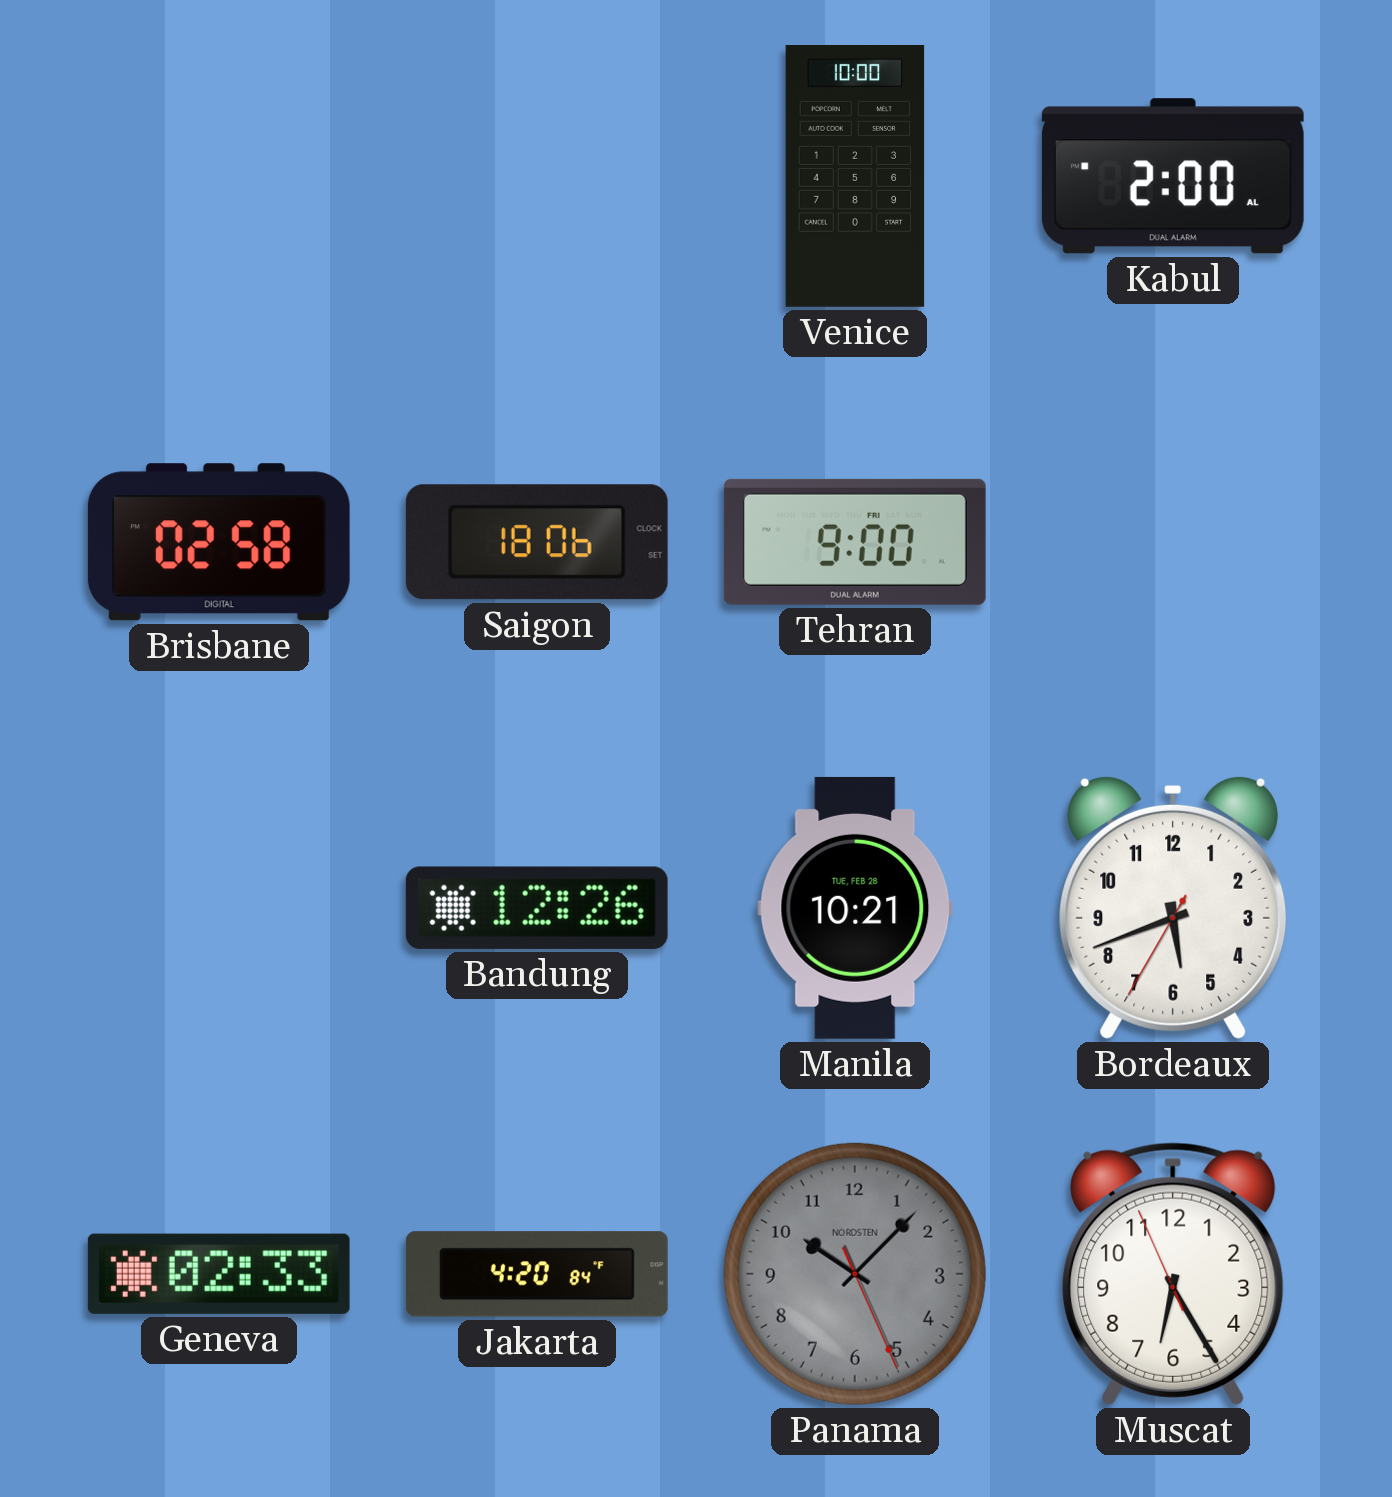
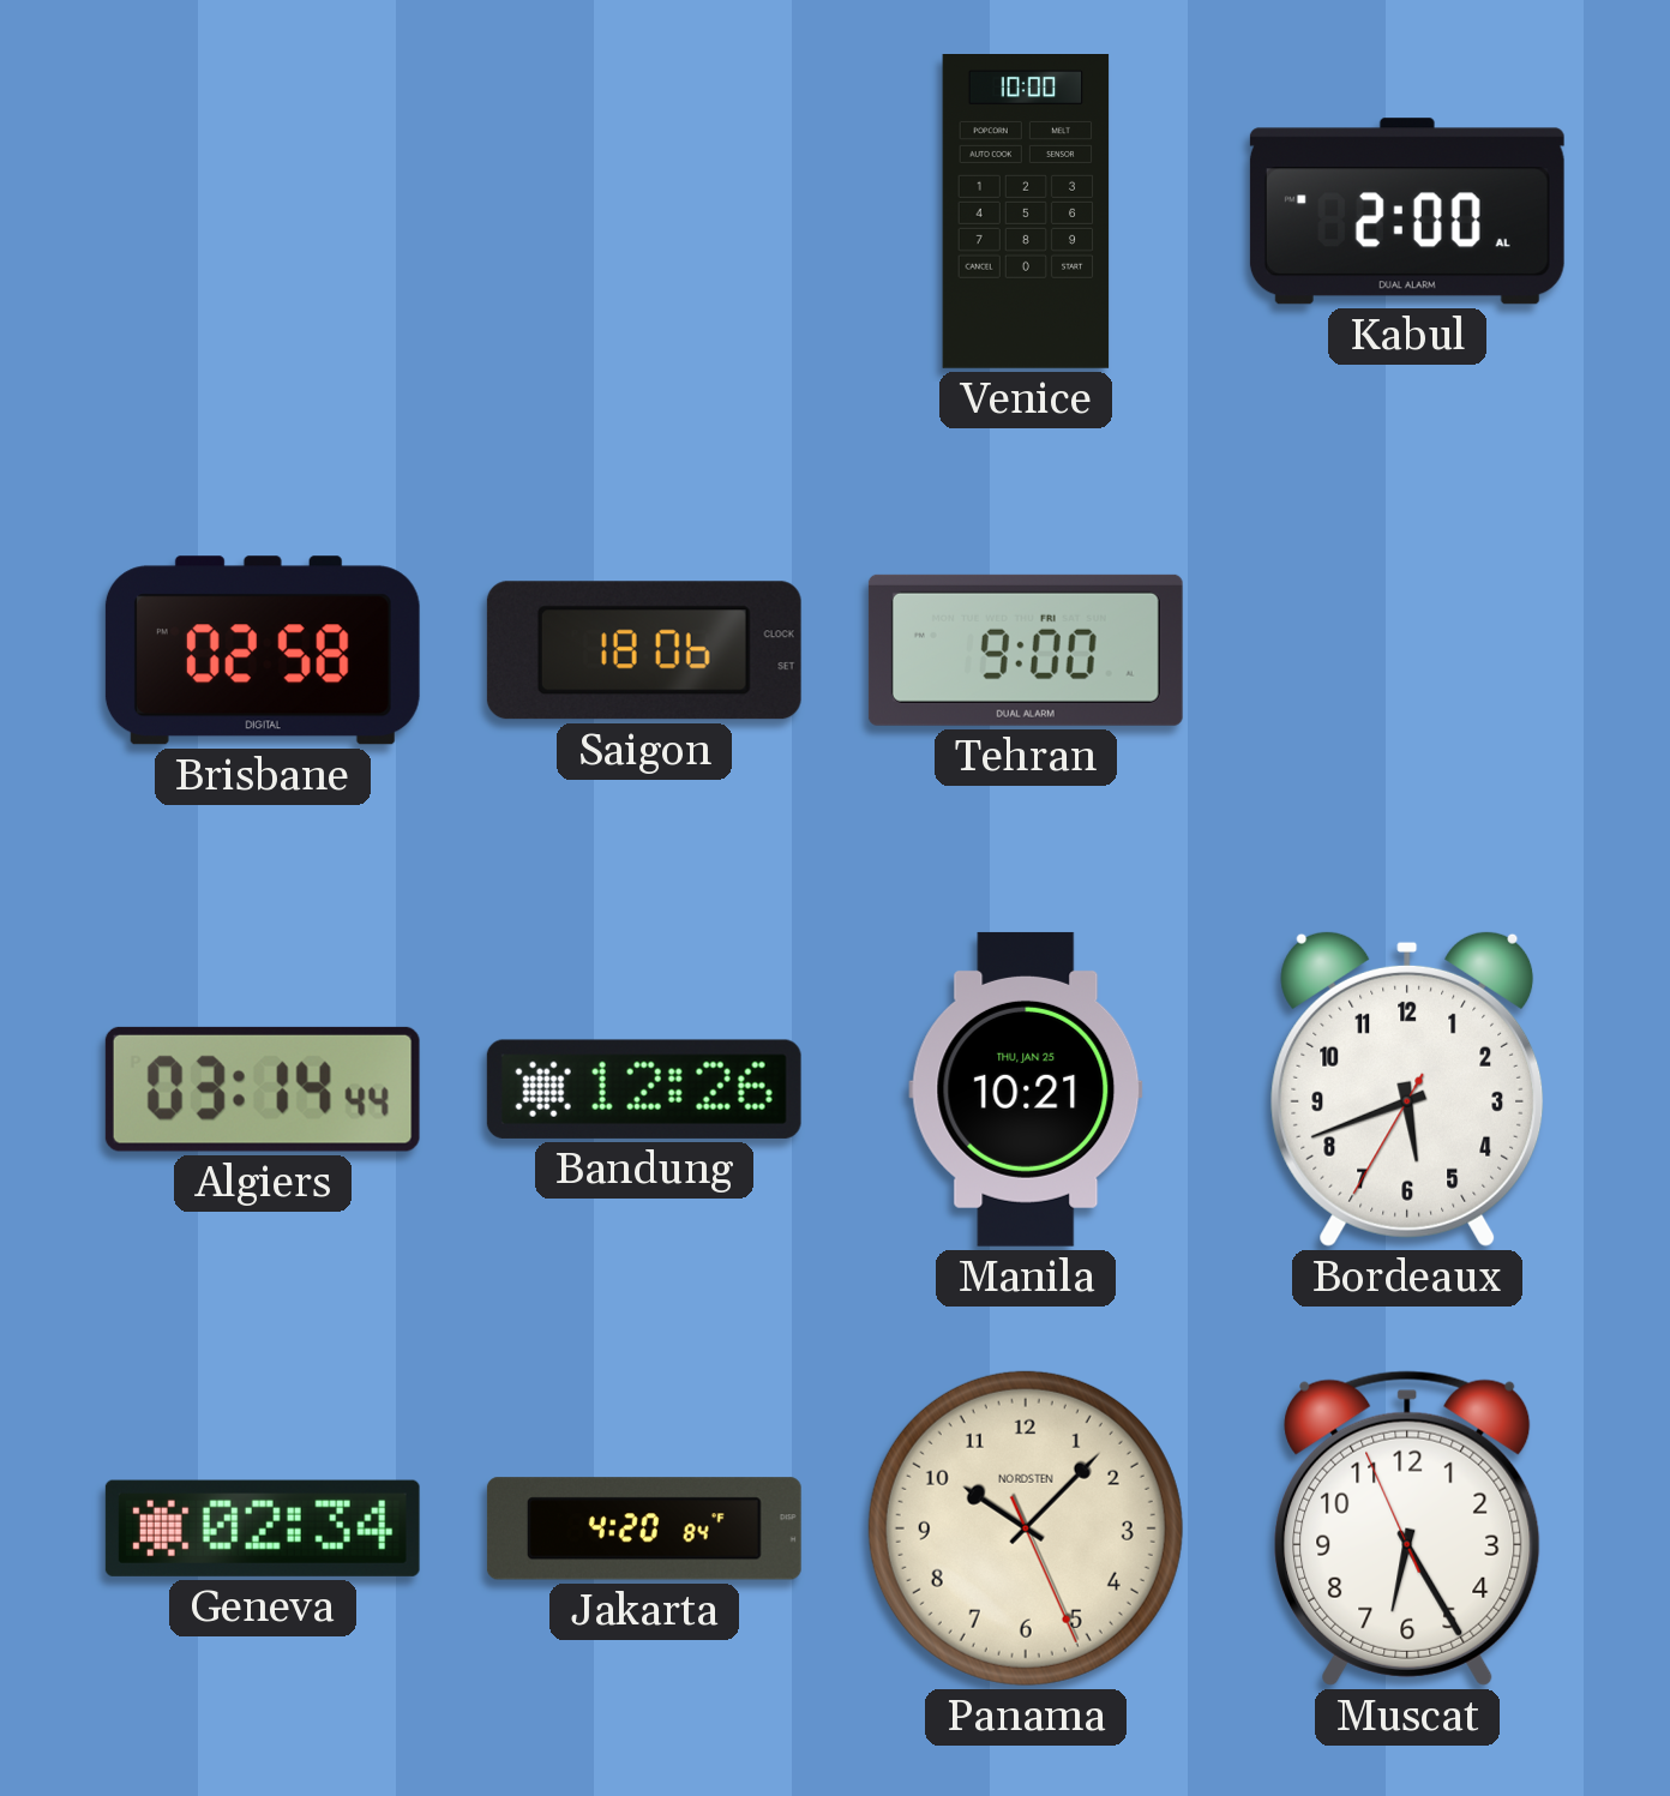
Algiers: none -> 03:14 (263, 1089)
Manila date: TUE, FEB 28 -> THU, JAN 25 (1026, 1089)
Geneva: 02:33 -> 02:34 (263, 1528)
Panama dial: grey -> cream (1026, 1528)
